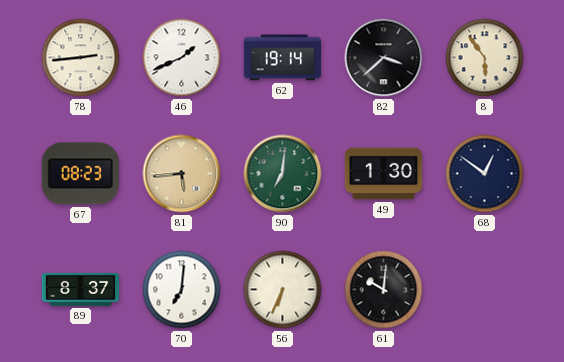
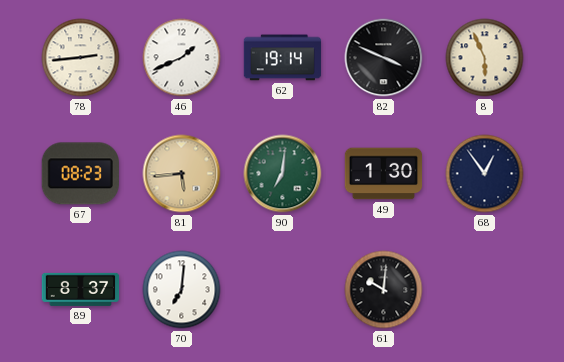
82: 3:38 -> 3:49 (384, 58)
8: 5:54 -> 5:56 (485, 58)
68: 12:51 -> 12:54 (485, 174)
56: 6:34 -> none (283, 290)
